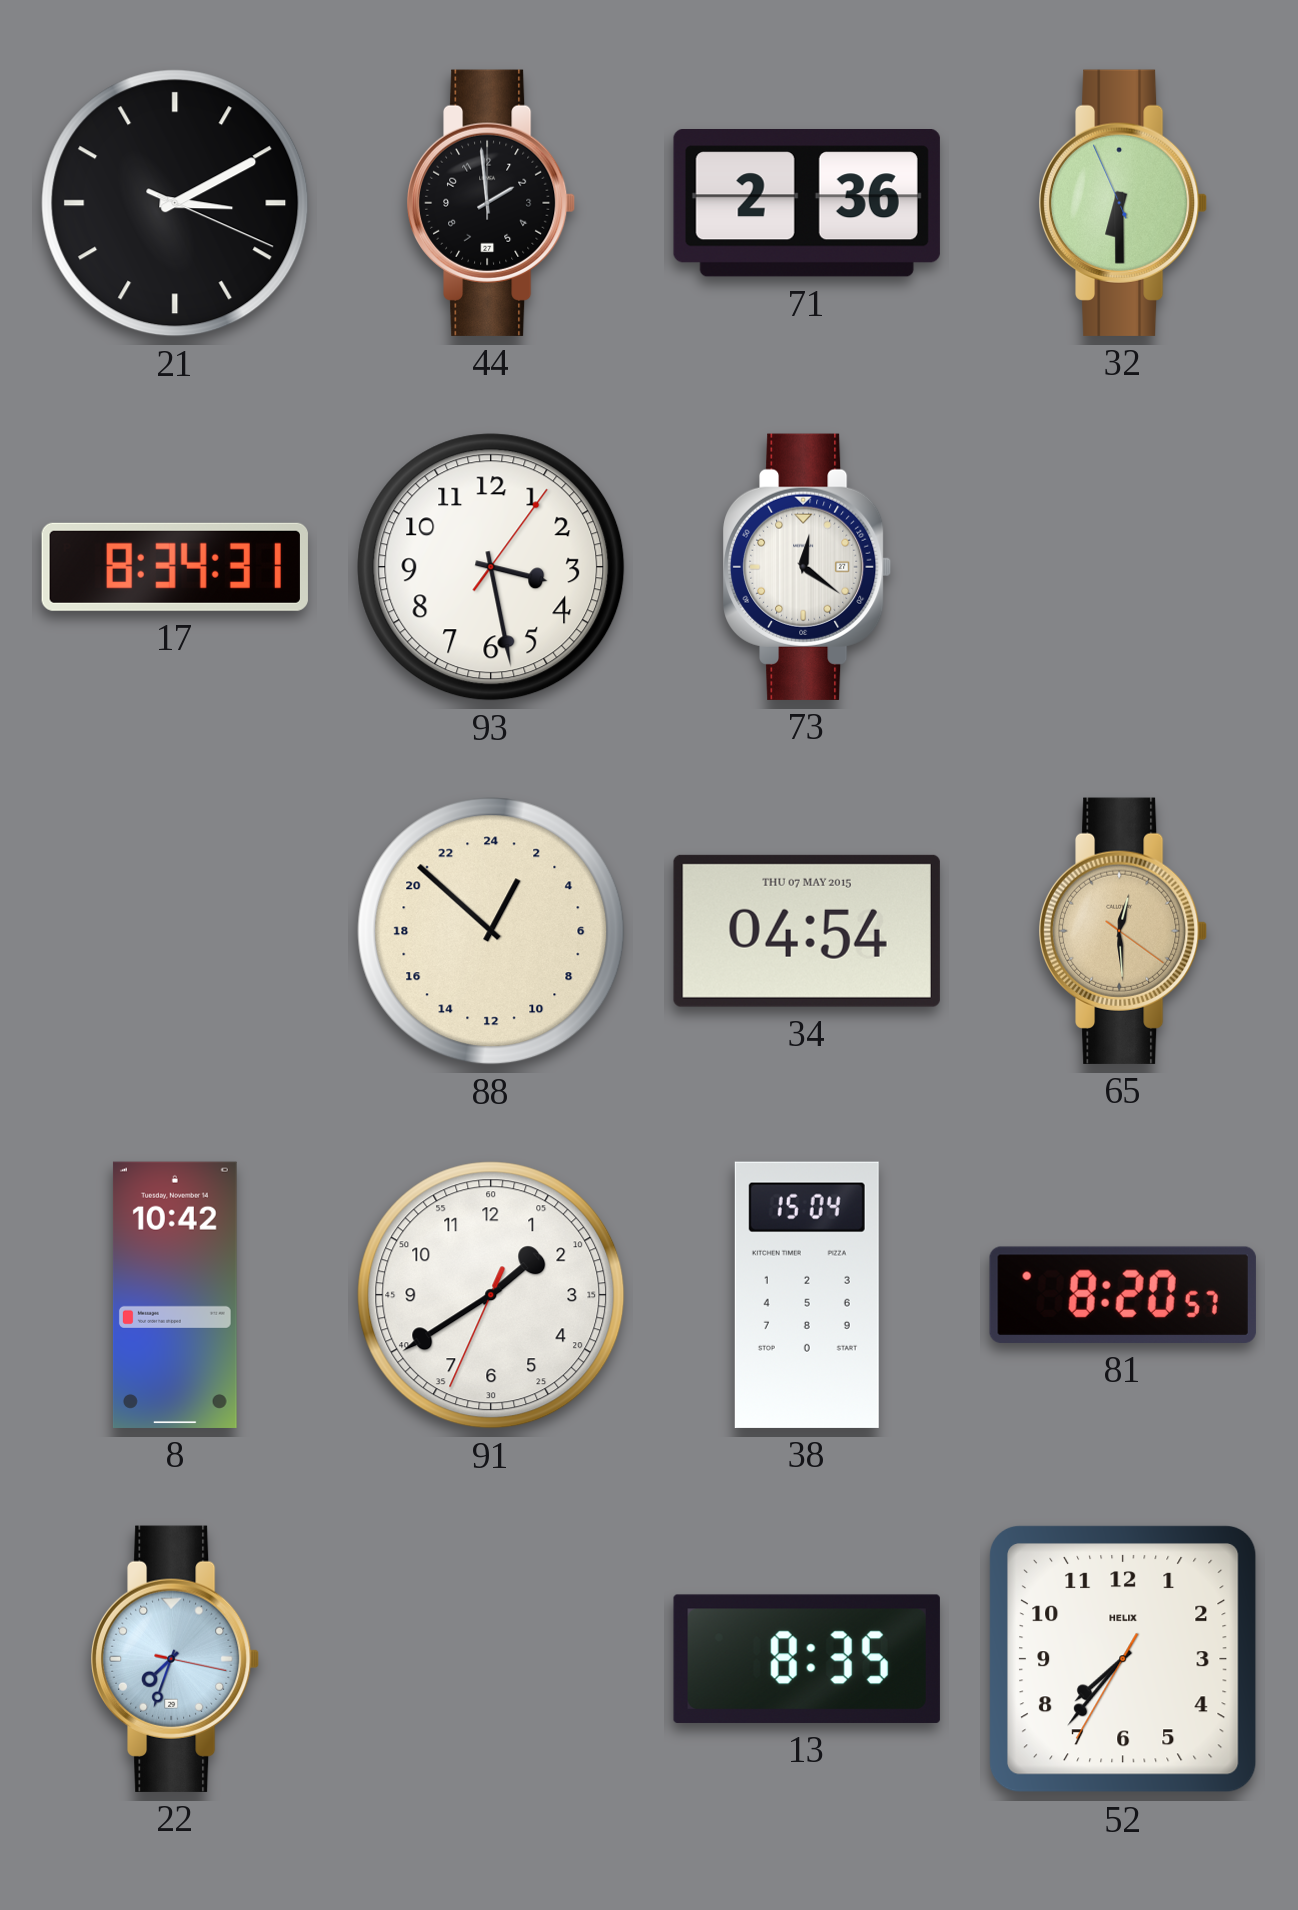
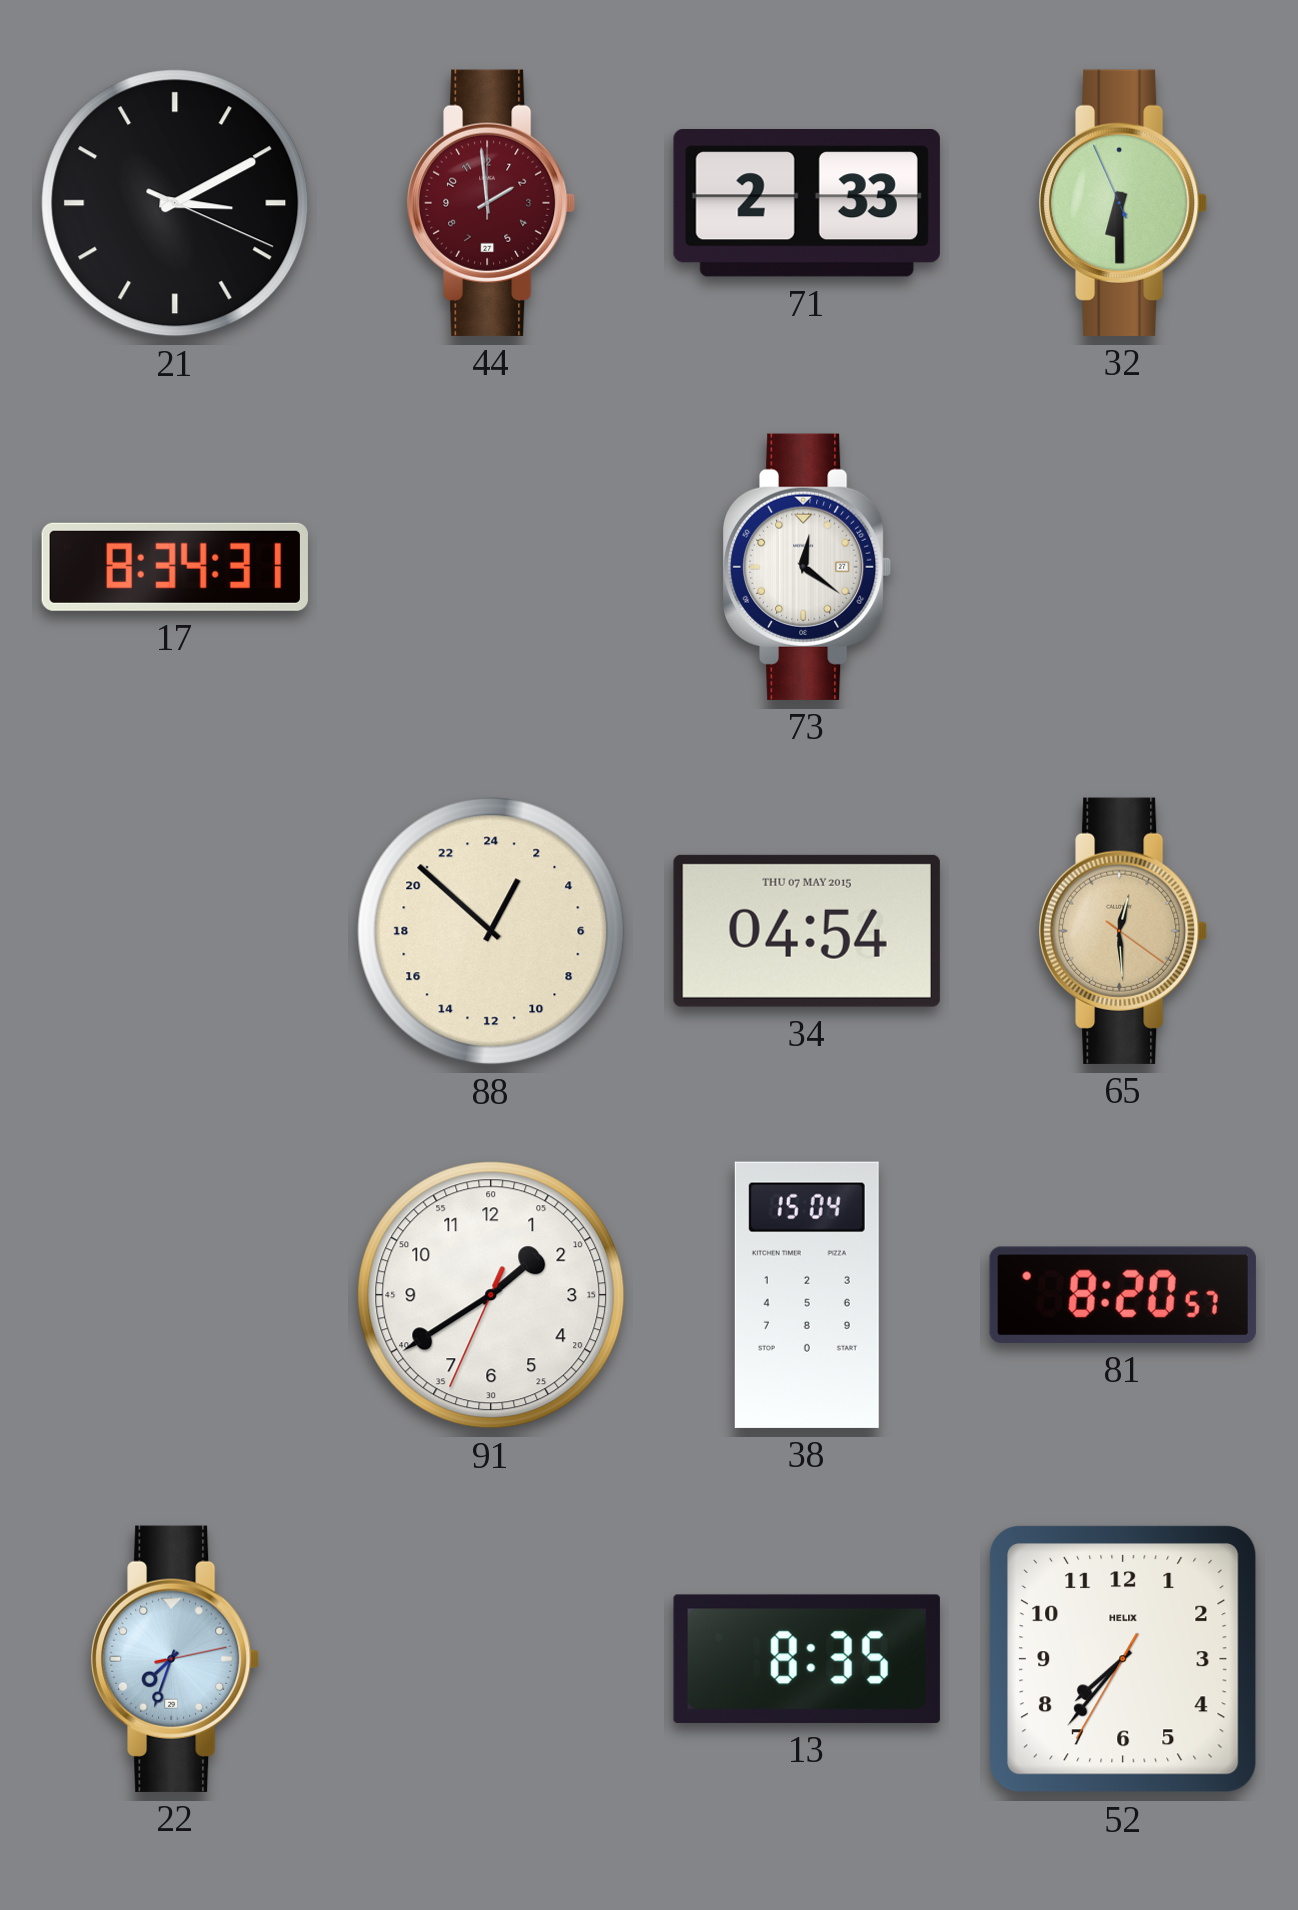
44 dial: black -> burgundy (492, 203)
71: 2:36 -> 2:33 (807, 204)
93: 3:28 -> none (491, 567)
8: 10:42 -> none (175, 1295)
22: 7:33:17 -> 7:33:13 (176, 1659)
